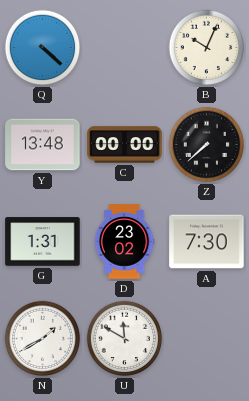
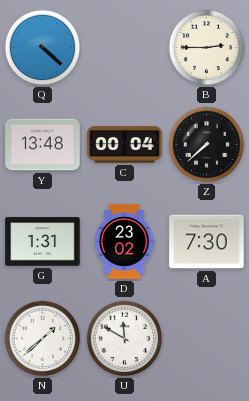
B: 10:04 -> 2:45 (207, 48)
C: 00:00 -> 00:04 (125, 145)
N: 1:40 -> 1:38 (43, 339)
